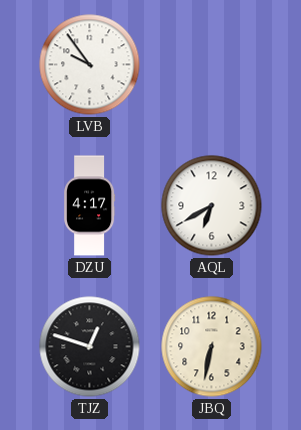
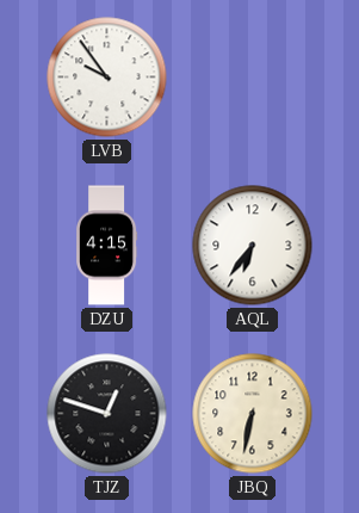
DZU: 4:17 -> 4:15 (107, 246)
AQL: 6:40 -> 6:36 (253, 246)
